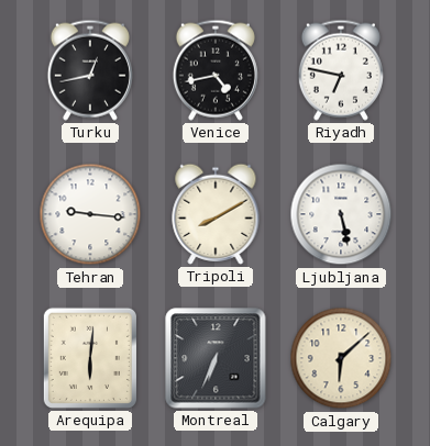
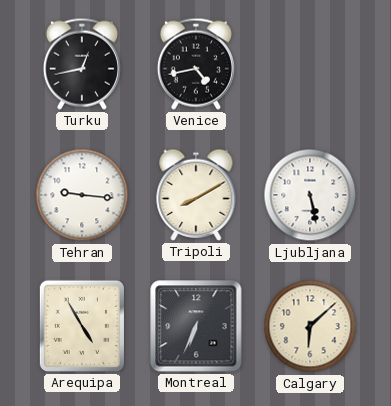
Riyadh: 6:47 -> none (341, 70)
Arequipa: 6:01 -> 4:55 (82, 326)
